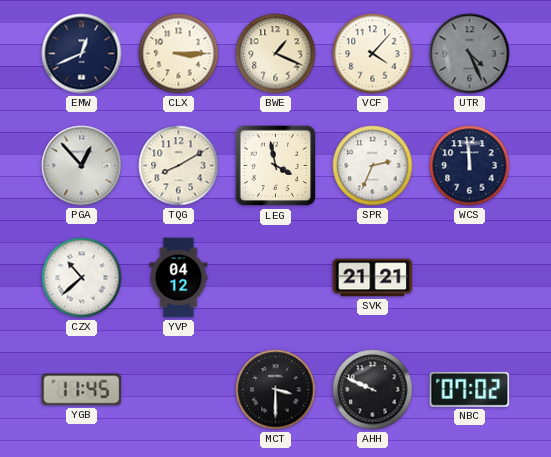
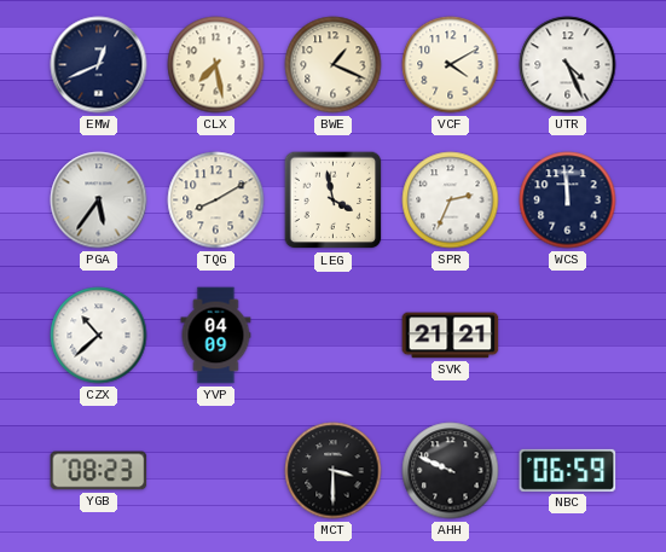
CLX: 3:15 -> 7:28 (216, 65)
VCF: 4:07 -> 4:10 (451, 65)
UTR dial: grey -> white (568, 65)
PGA: 12:53 -> 5:36 (99, 201)
YVP: 04:12 -> 04:09 (216, 336)
YGB: 11:45 -> 08:23 (99, 471)
NBC: 07:02 -> 06:59 (568, 470)
